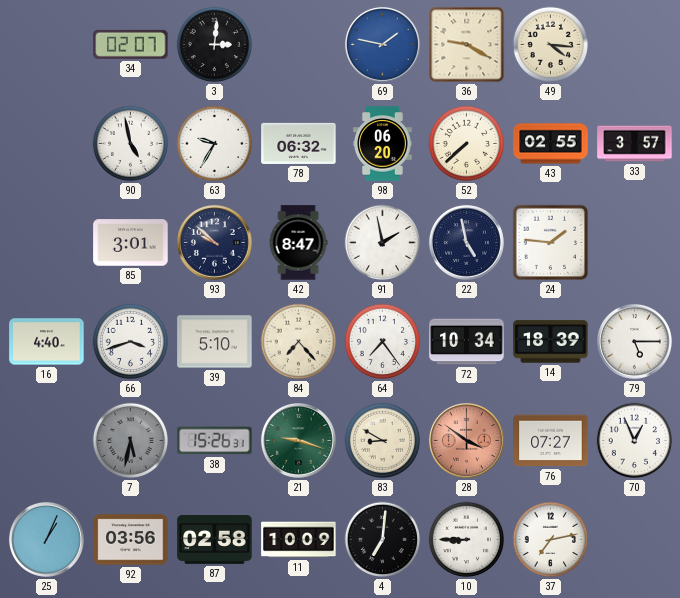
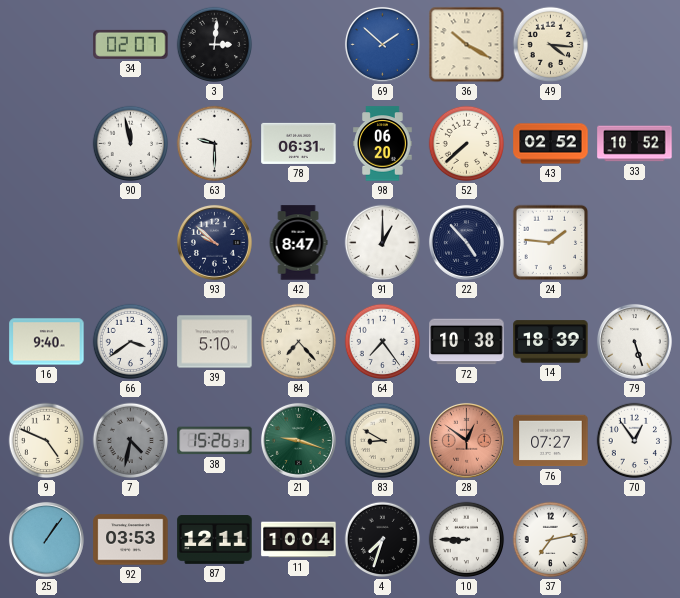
69: 1:47 -> 1:52 (382, 44)
36: 9:20 -> 10:20 (467, 45)
90: 4:58 -> 11:58 (131, 144)
63: 9:35 -> 9:30 (215, 144)
78: 06:32 -> 06:31 (299, 143)
43: 02:55 -> 02:52 (551, 144)
33: 3:57 -> 10:52 (635, 144)
85: 3:01 -> none (131, 243)
91: 1:58 -> 1:00 (383, 243)
22: 4:58 -> 4:53 (466, 242)
16: 4:40 -> 9:40 (47, 342)
66: 3:42 -> 3:39 (131, 342)
72: 10:34 -> 10:38 (467, 342)
79: 5:15 -> 5:27 (634, 341)
9: none -> 4:49 (47, 441)
7: 5:32 -> 4:32 (131, 441)
28: 3:51 -> 12:51 (466, 440)
70: 12:56 -> 12:54 (635, 441)
25: 1:04 -> 1:06 (46, 539)
92: 03:56 -> 03:53 (131, 540)
87: 02:58 -> 12:11 (215, 540)
11: 10:09 -> 10:04 (299, 540)
4: 7:01 -> 7:33 (383, 540)
